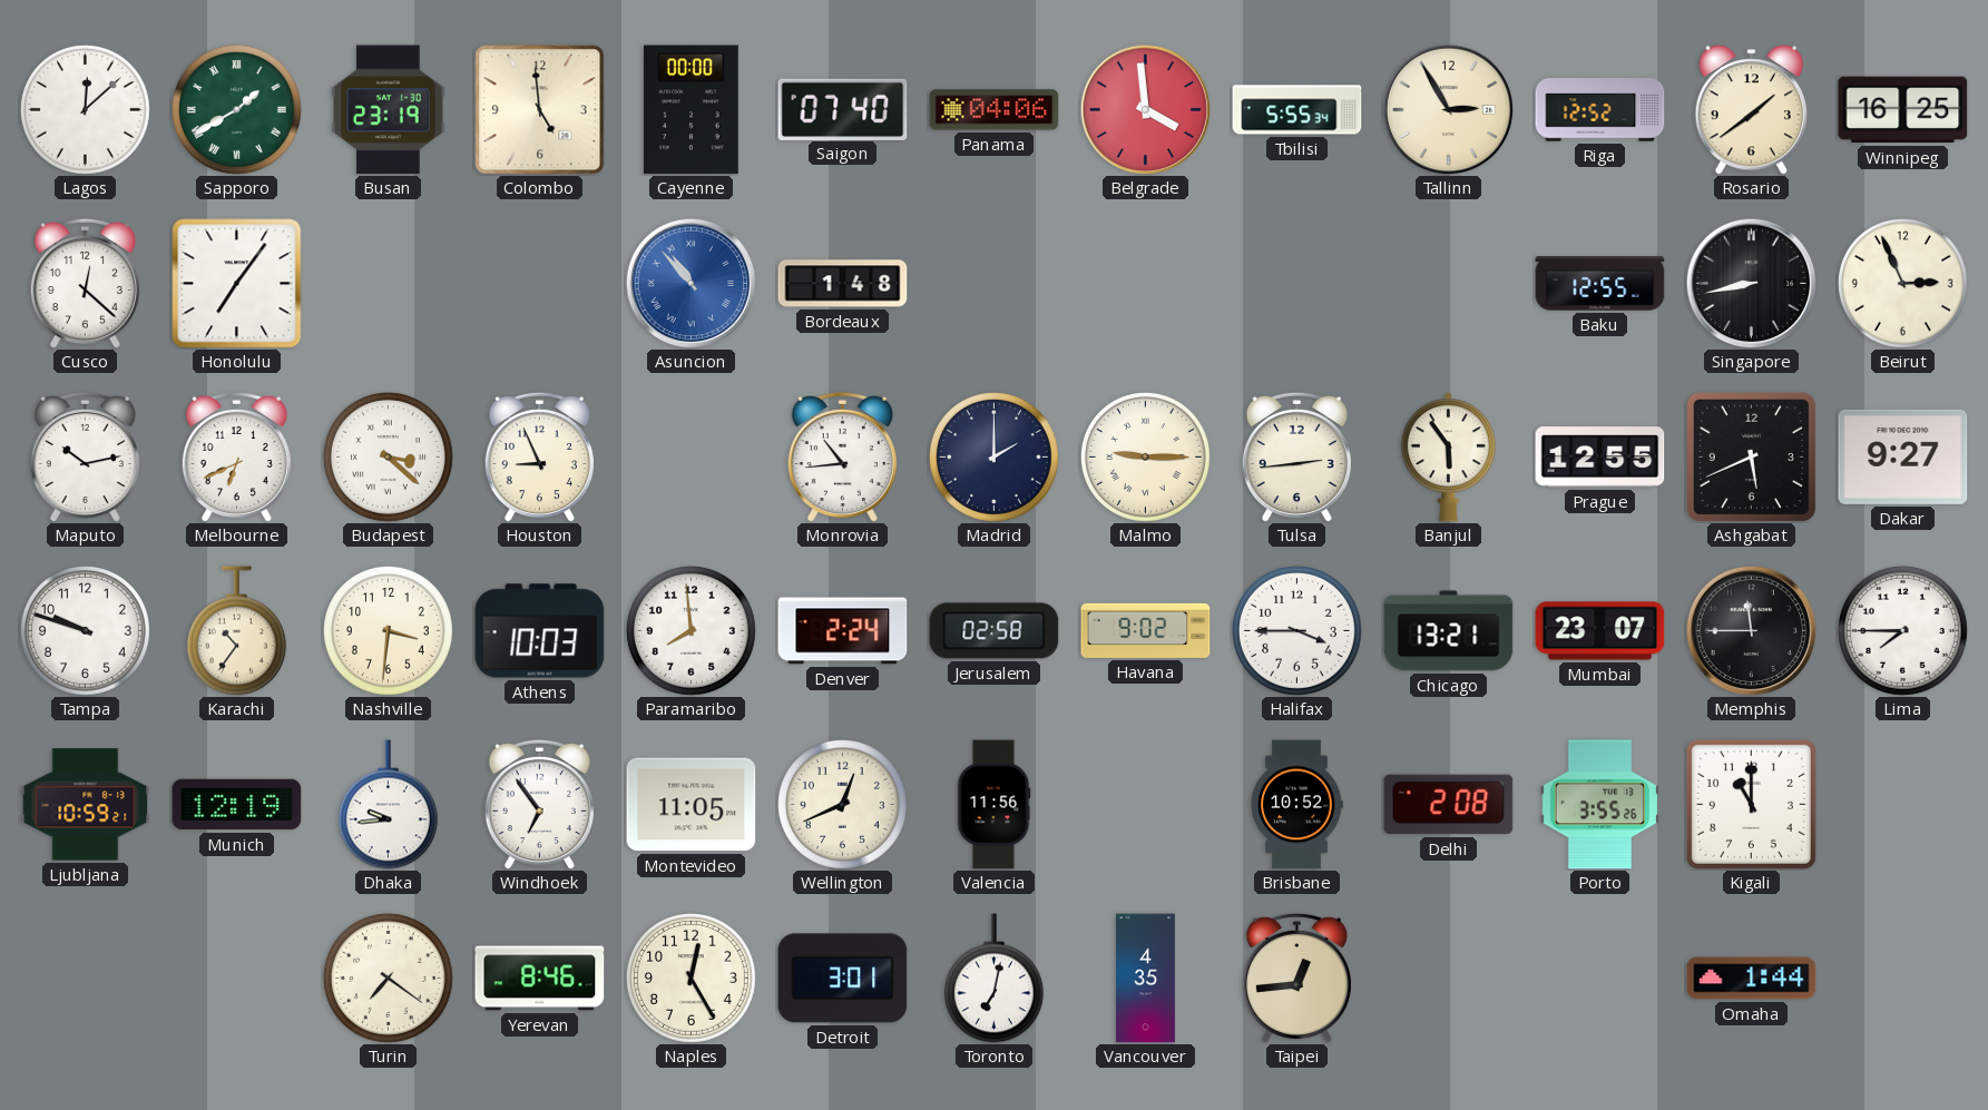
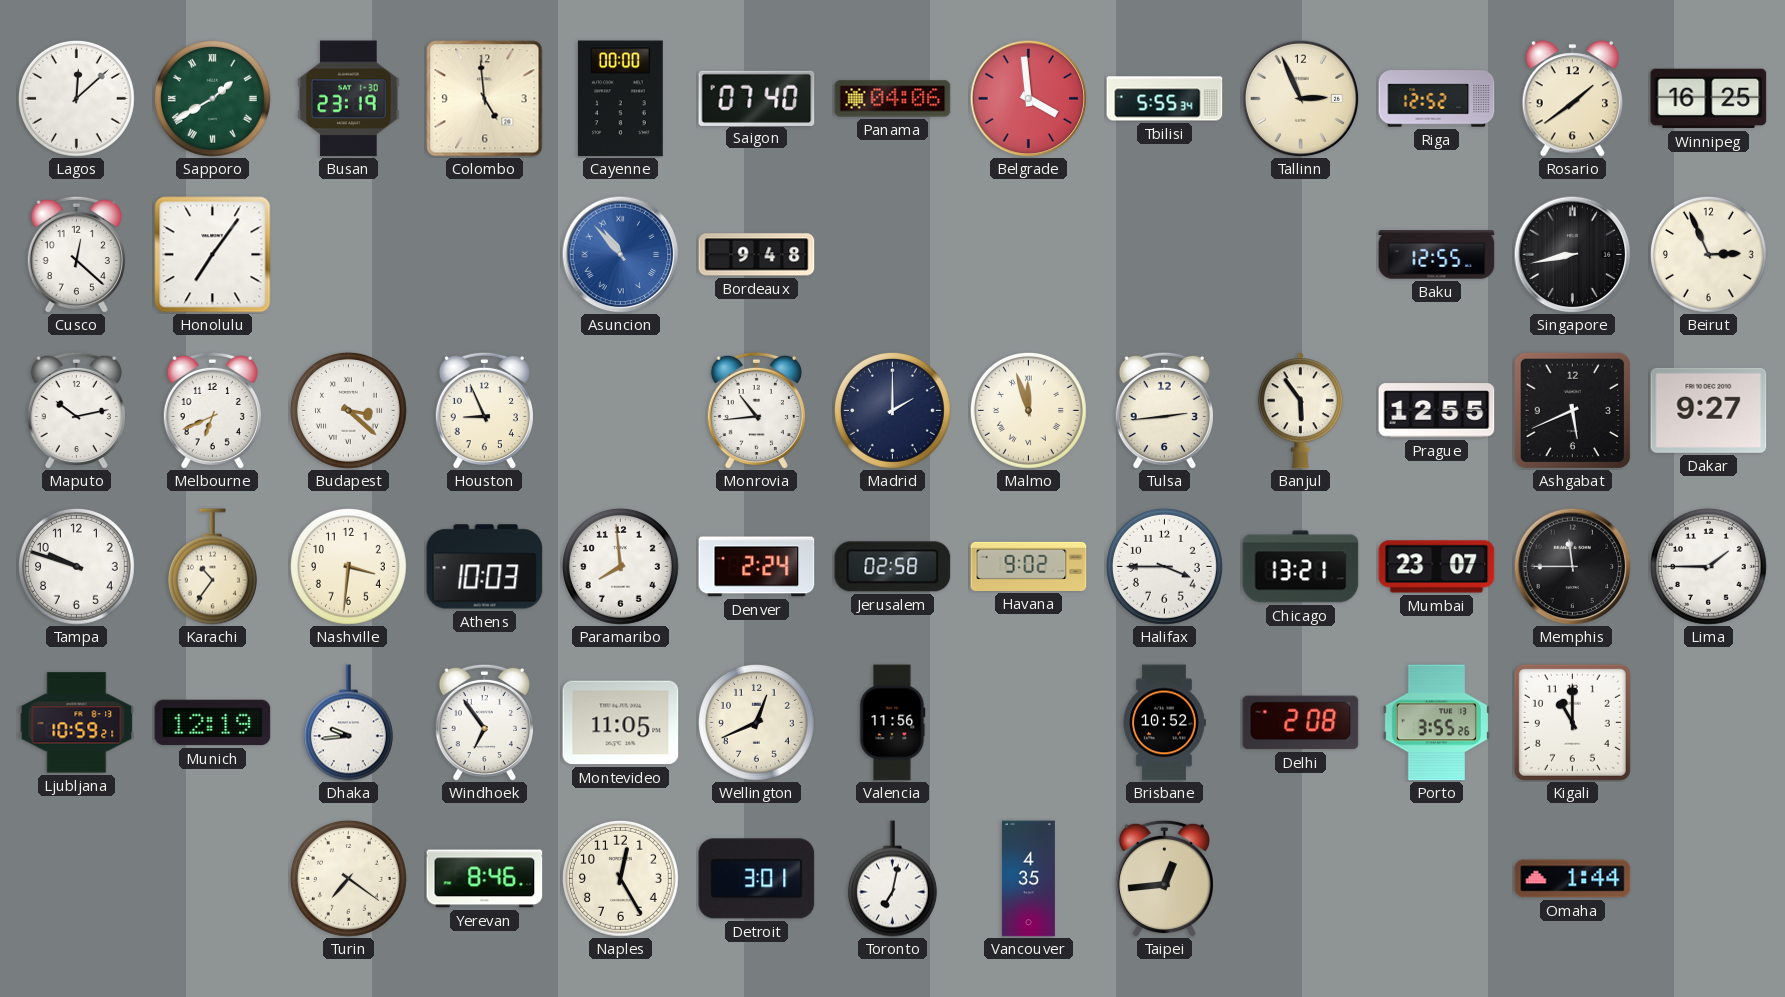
Tallinn: 2:55 -> 2:56 (1300, 98)
Bordeaux: 1:48 -> 9:48 (757, 255)
Malmo: 9:15 -> 11:57 (1028, 410)
Lima: 7:45 -> 1:45 (1708, 566)
